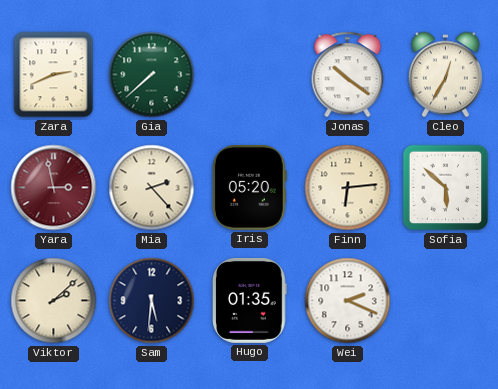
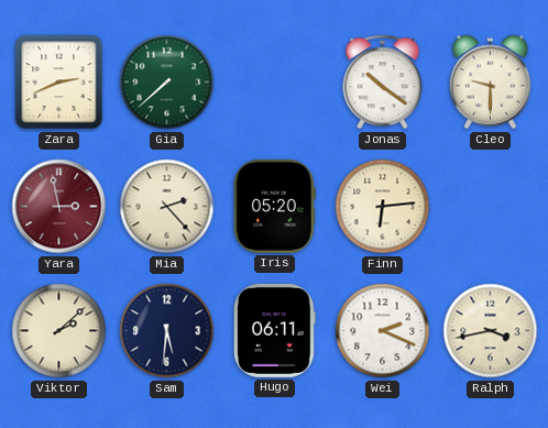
Cleo: 12:35 -> 9:30 (490, 83)
Sofia: 5:52 -> none (446, 188)
Hugo: 01:35 -> 06:11 (275, 330)
Ralph: none -> 3:43 (491, 331)
